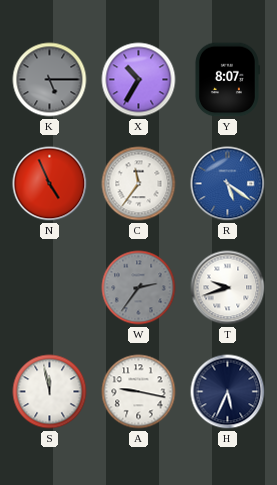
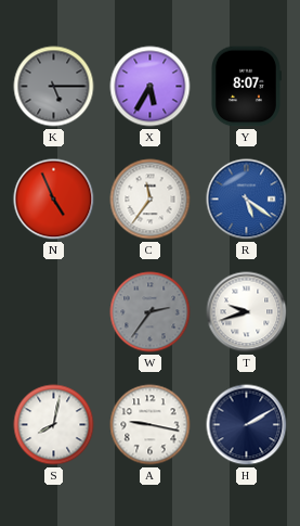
X: 10:35 -> 5:35 (151, 87)
S: 11:58 -> 8:02 (54, 425)
H: 5:34 -> 2:10 (247, 425)
